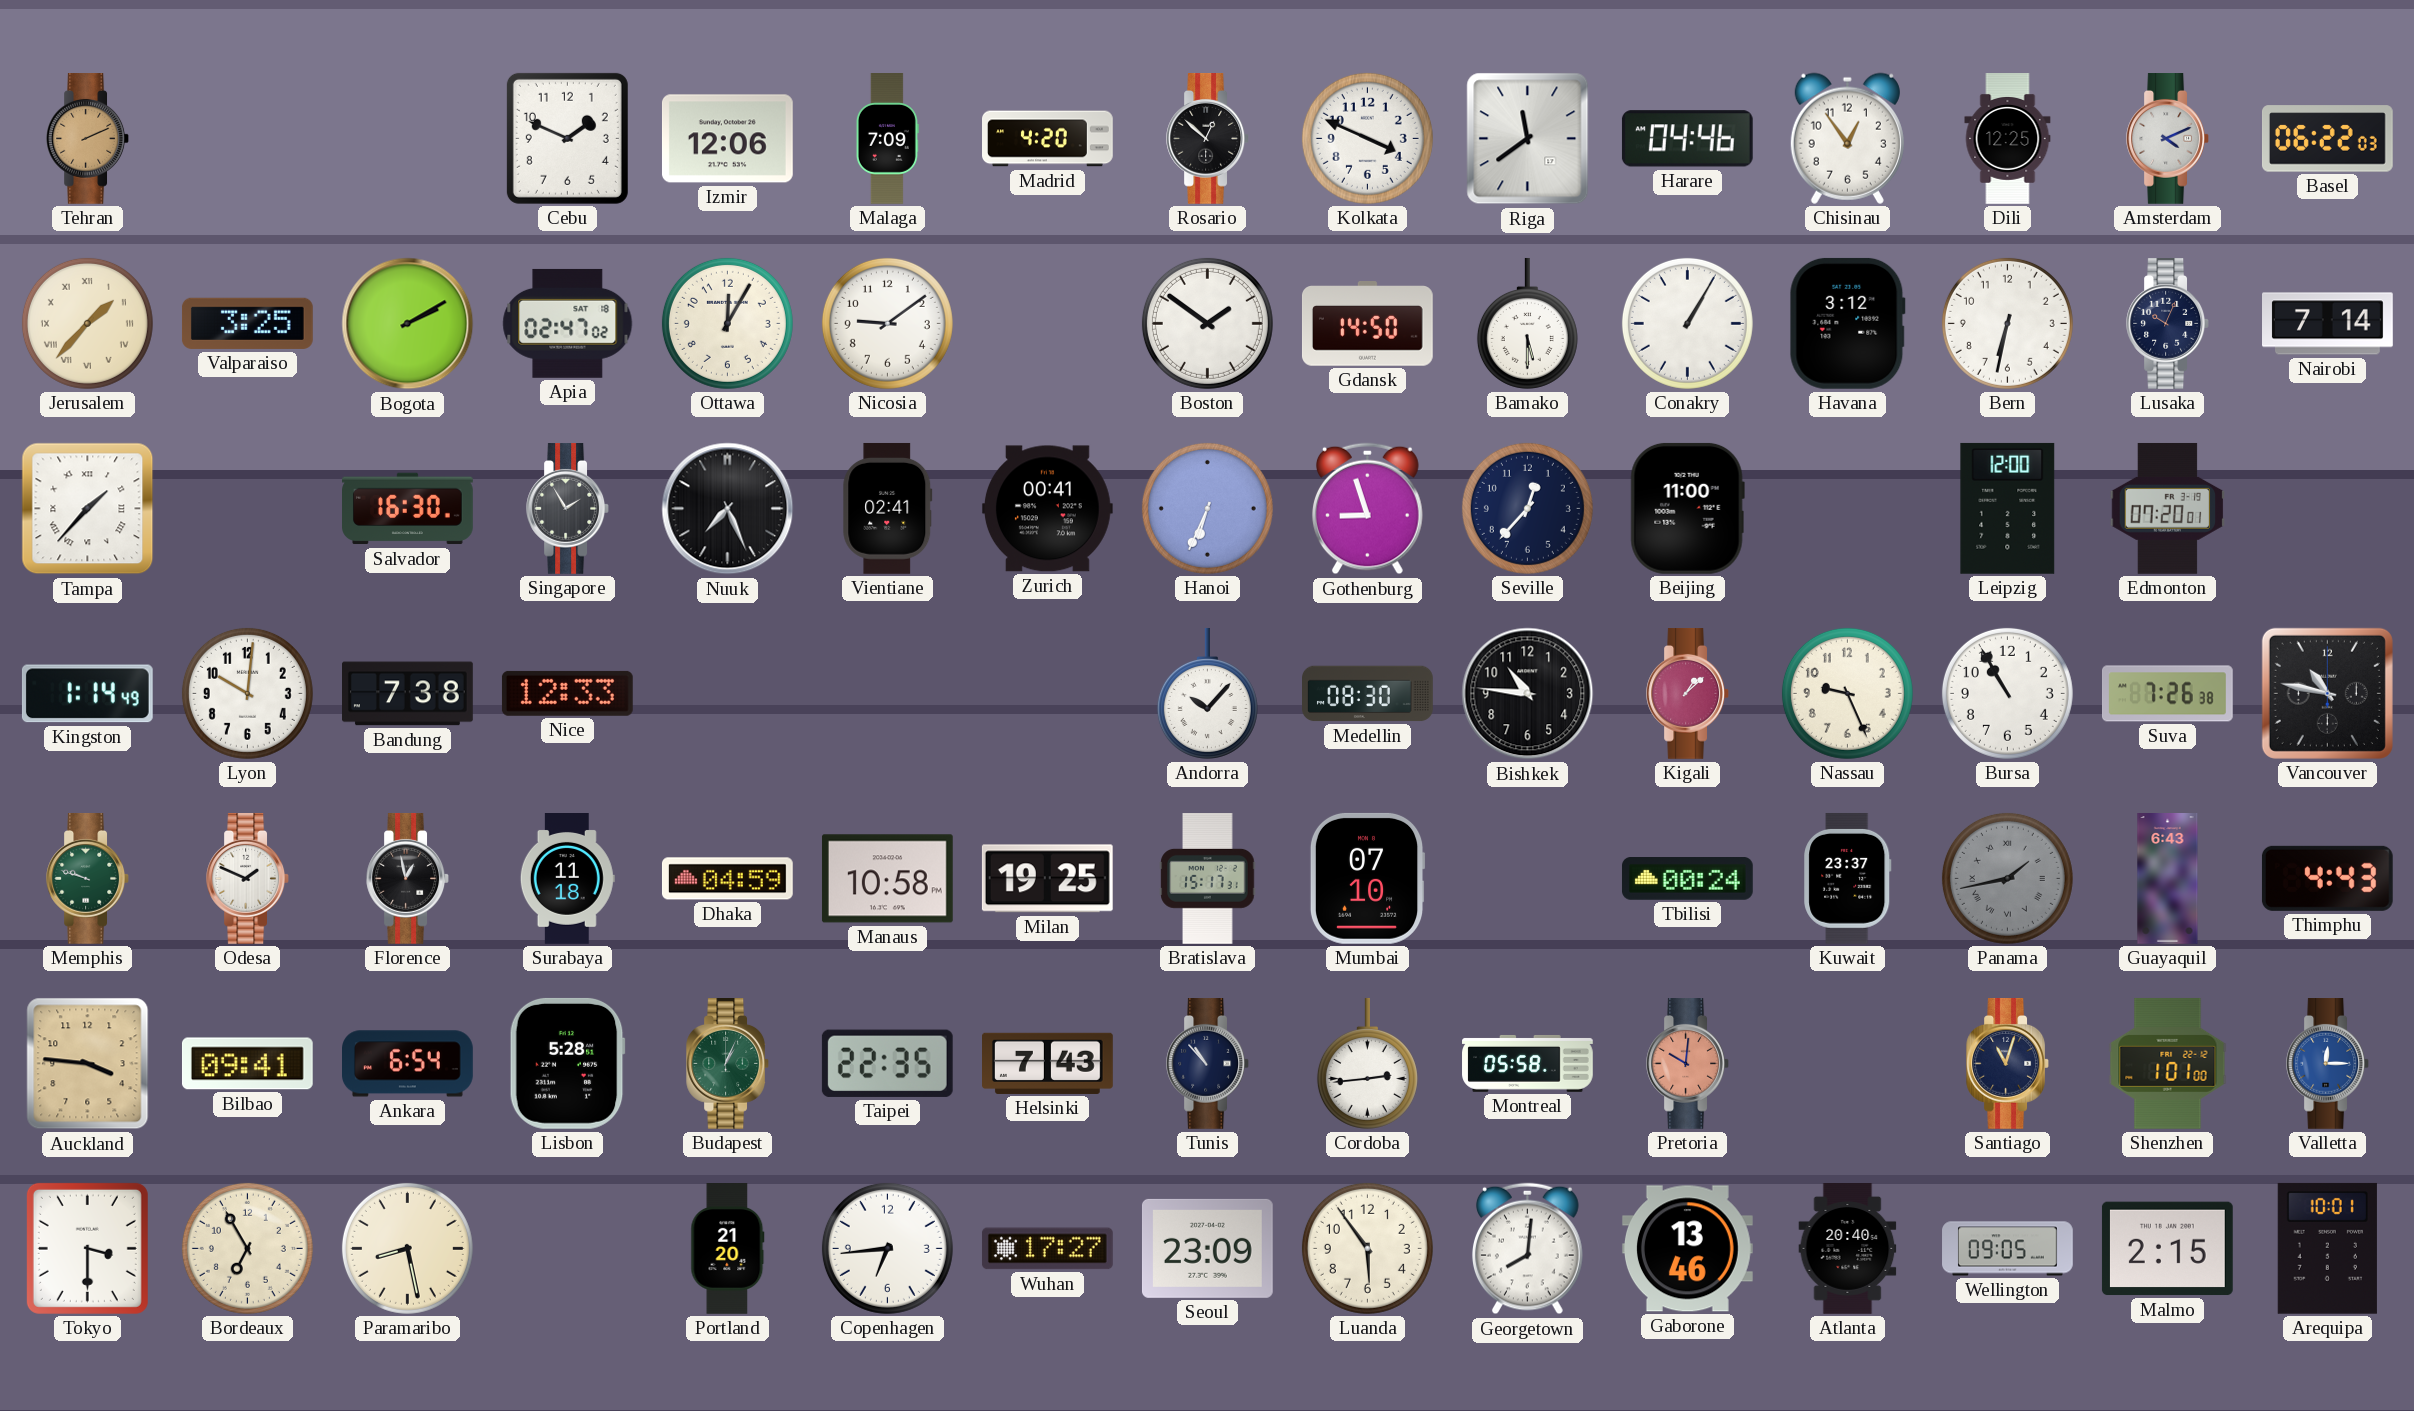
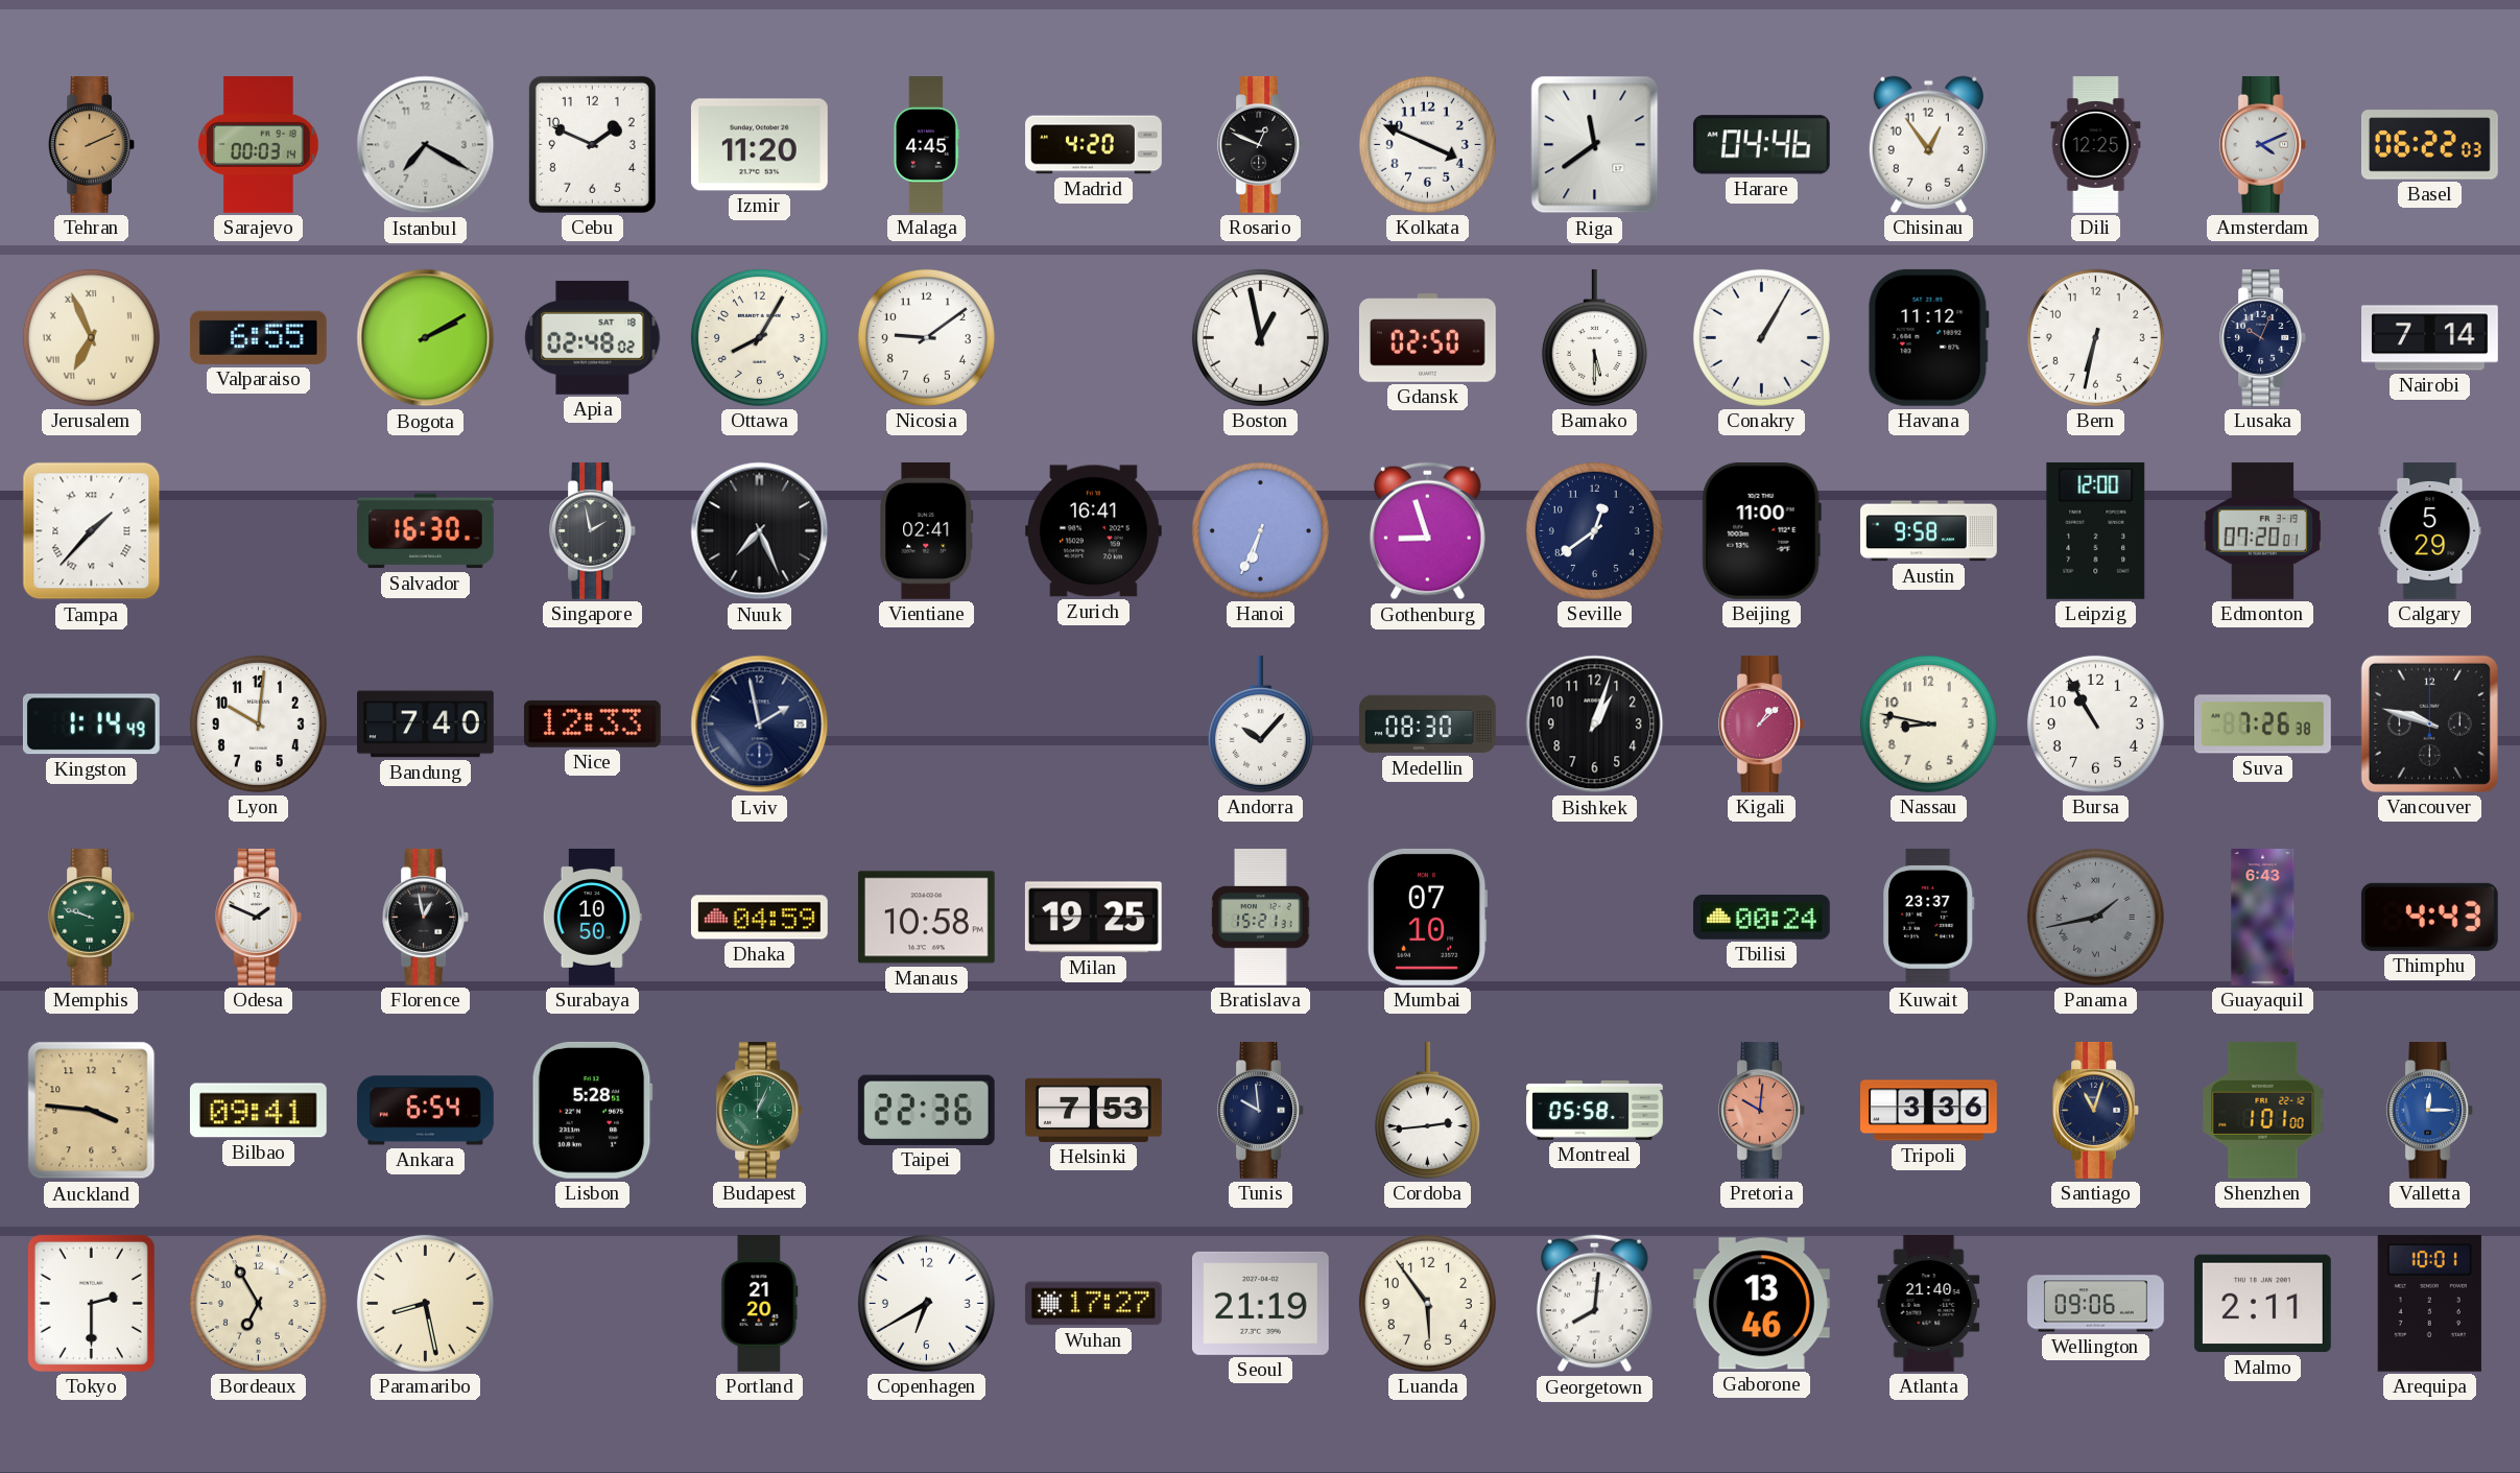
Sarajevo: none -> 00:03 (259, 145)
Istanbul: none -> 7:20 (426, 145)
Izmir: 12:06 -> 11:20 (759, 145)
Malaga: 7:09 -> 4:45 (926, 145)
Rosario: 12:52 -> 12:49 (1260, 145)
Jerusalem: 1:37 -> 6:56 (91, 337)
Valparaiso: 3:25 -> 6:55 (258, 337)
Apia: 02:47 -> 02:48 (593, 337)
Ottawa: 12:05 -> 8:05 (759, 337)
Boston: 1:51 -> 12:58 (1260, 337)
Gdansk: 14:50 -> 02:50 (1427, 338)
Havana: 3:12 -> 11:12 (1928, 337)
Singapore: 1:55 -> 1:58 (592, 531)
Zurich: 00:41 -> 16:41 (1093, 531)
Seville: 12:37 -> 12:39 (1594, 530)
Austin: none -> 9:58 (1929, 531)
Calgary: none -> 5:29 (2430, 531)
Bandung: 7:38 -> 7:40 (426, 724)
Lviv: none -> 1:58 (760, 724)
Bishkek: 10:46 -> 1:03 (1595, 724)
Nassau: 9:26 -> 8:47 (1928, 723)
Vancouver: 10:47 -> 9:48 (2429, 723)
Surabaya: 11:18 -> 10:50 (592, 918)
Bratislava: 15:17 -> 15:21 (1261, 918)
Taipei: 22:35 -> 22:36 (926, 1110)
Helsinki: 7:43 -> 7:53 (1094, 1110)
Tunis: 10:53 -> 9:59 (1260, 1111)
Tripoli: none -> 3:36 (1929, 1111)
Tokyo: 3:30 -> 2:30 (91, 1303)
Copenhagen: 6:44 -> 6:40 (926, 1303)
Seoul: 23:09 -> 21:19 (1260, 1303)
Atlanta: 20:40 -> 21:40 (1929, 1304)
Wellington: 09:05 -> 09:06 (2096, 1304)
Malmo: 2:15 -> 2:11 (2262, 1304)
